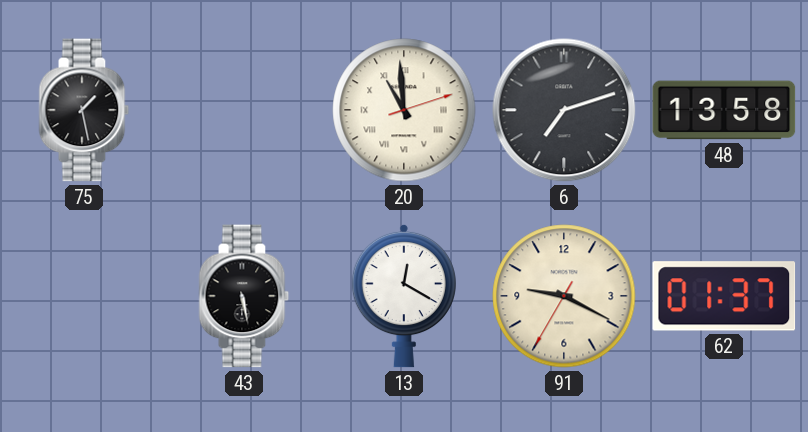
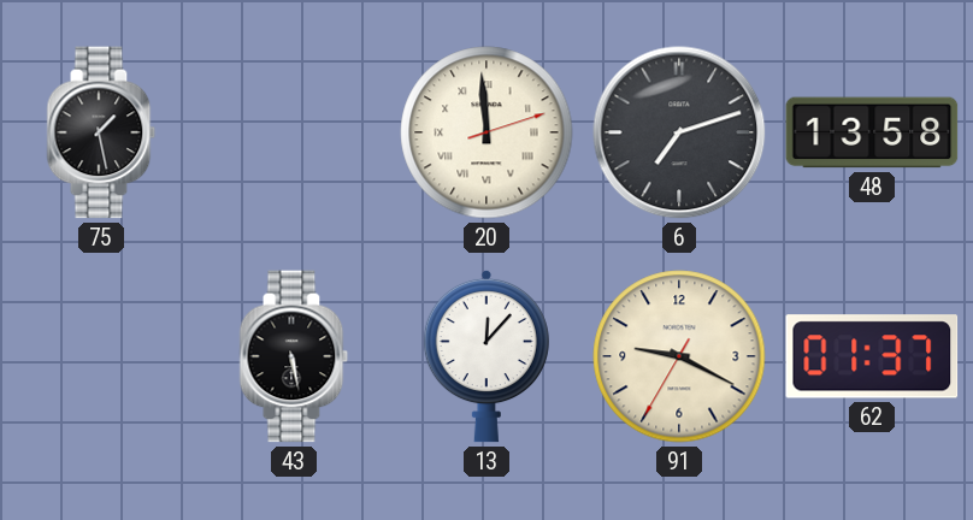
20: 10:59 -> 11:59 (486, 132)
13: 12:20 -> 12:07 (486, 356)
